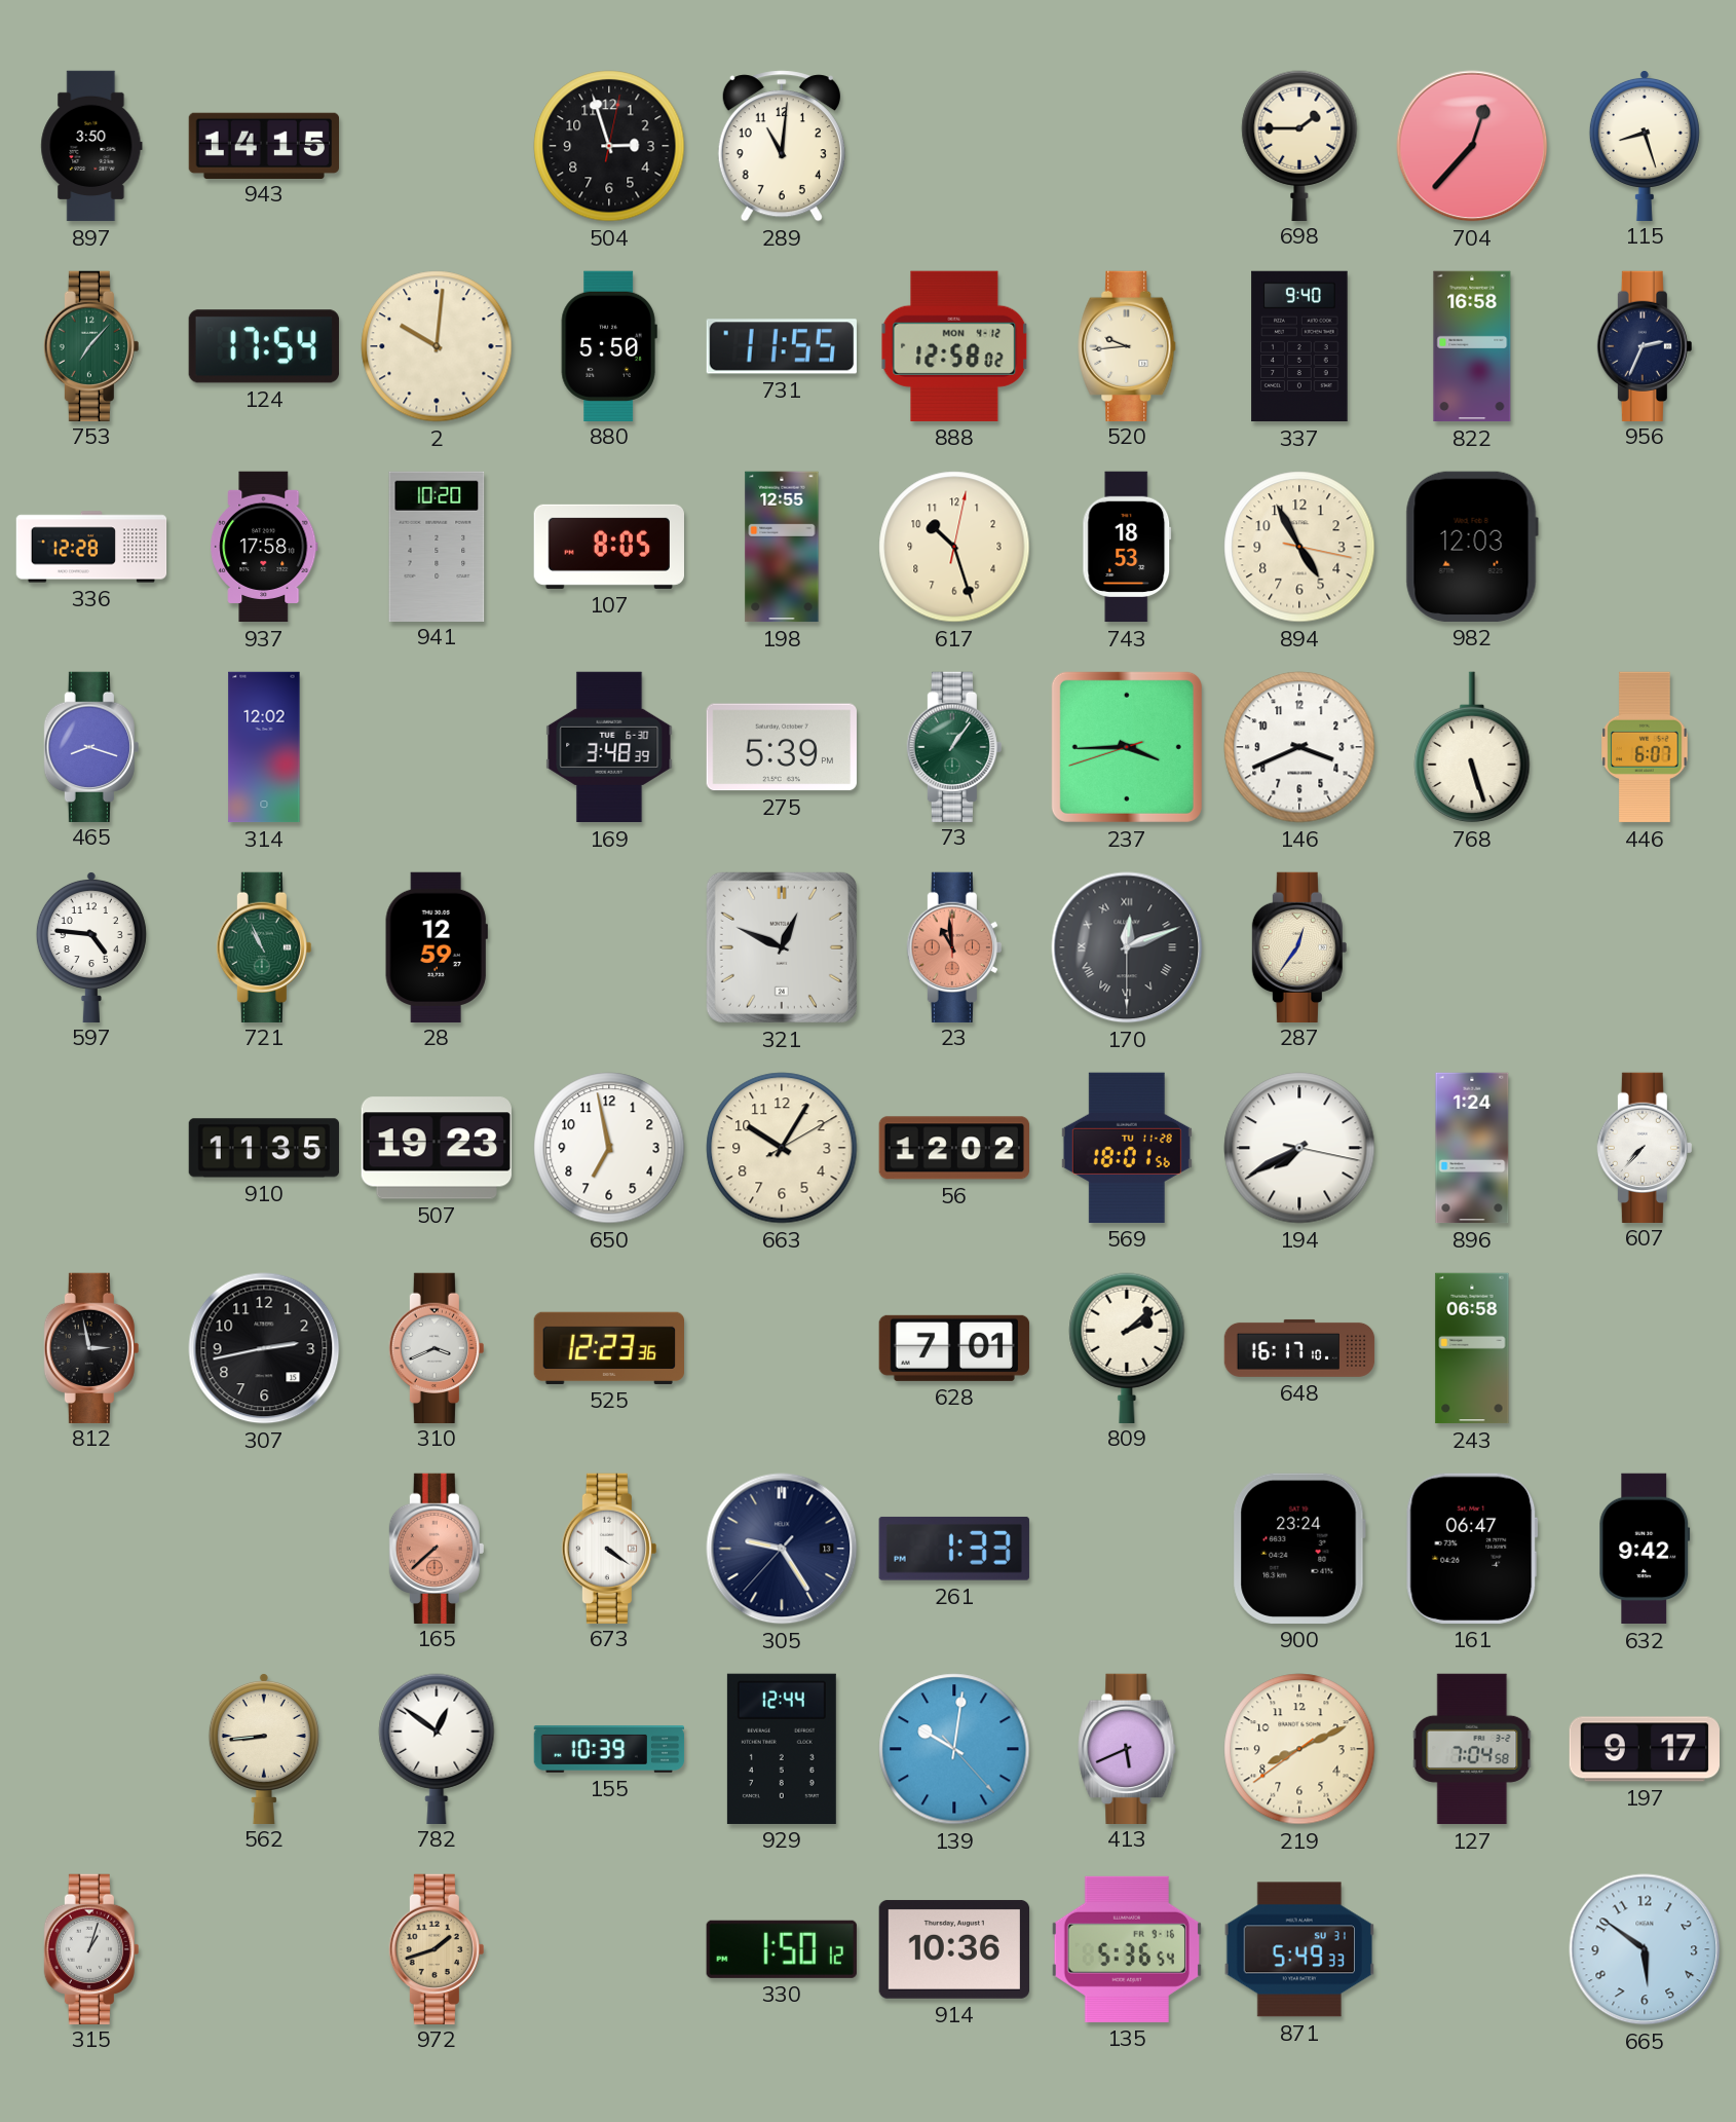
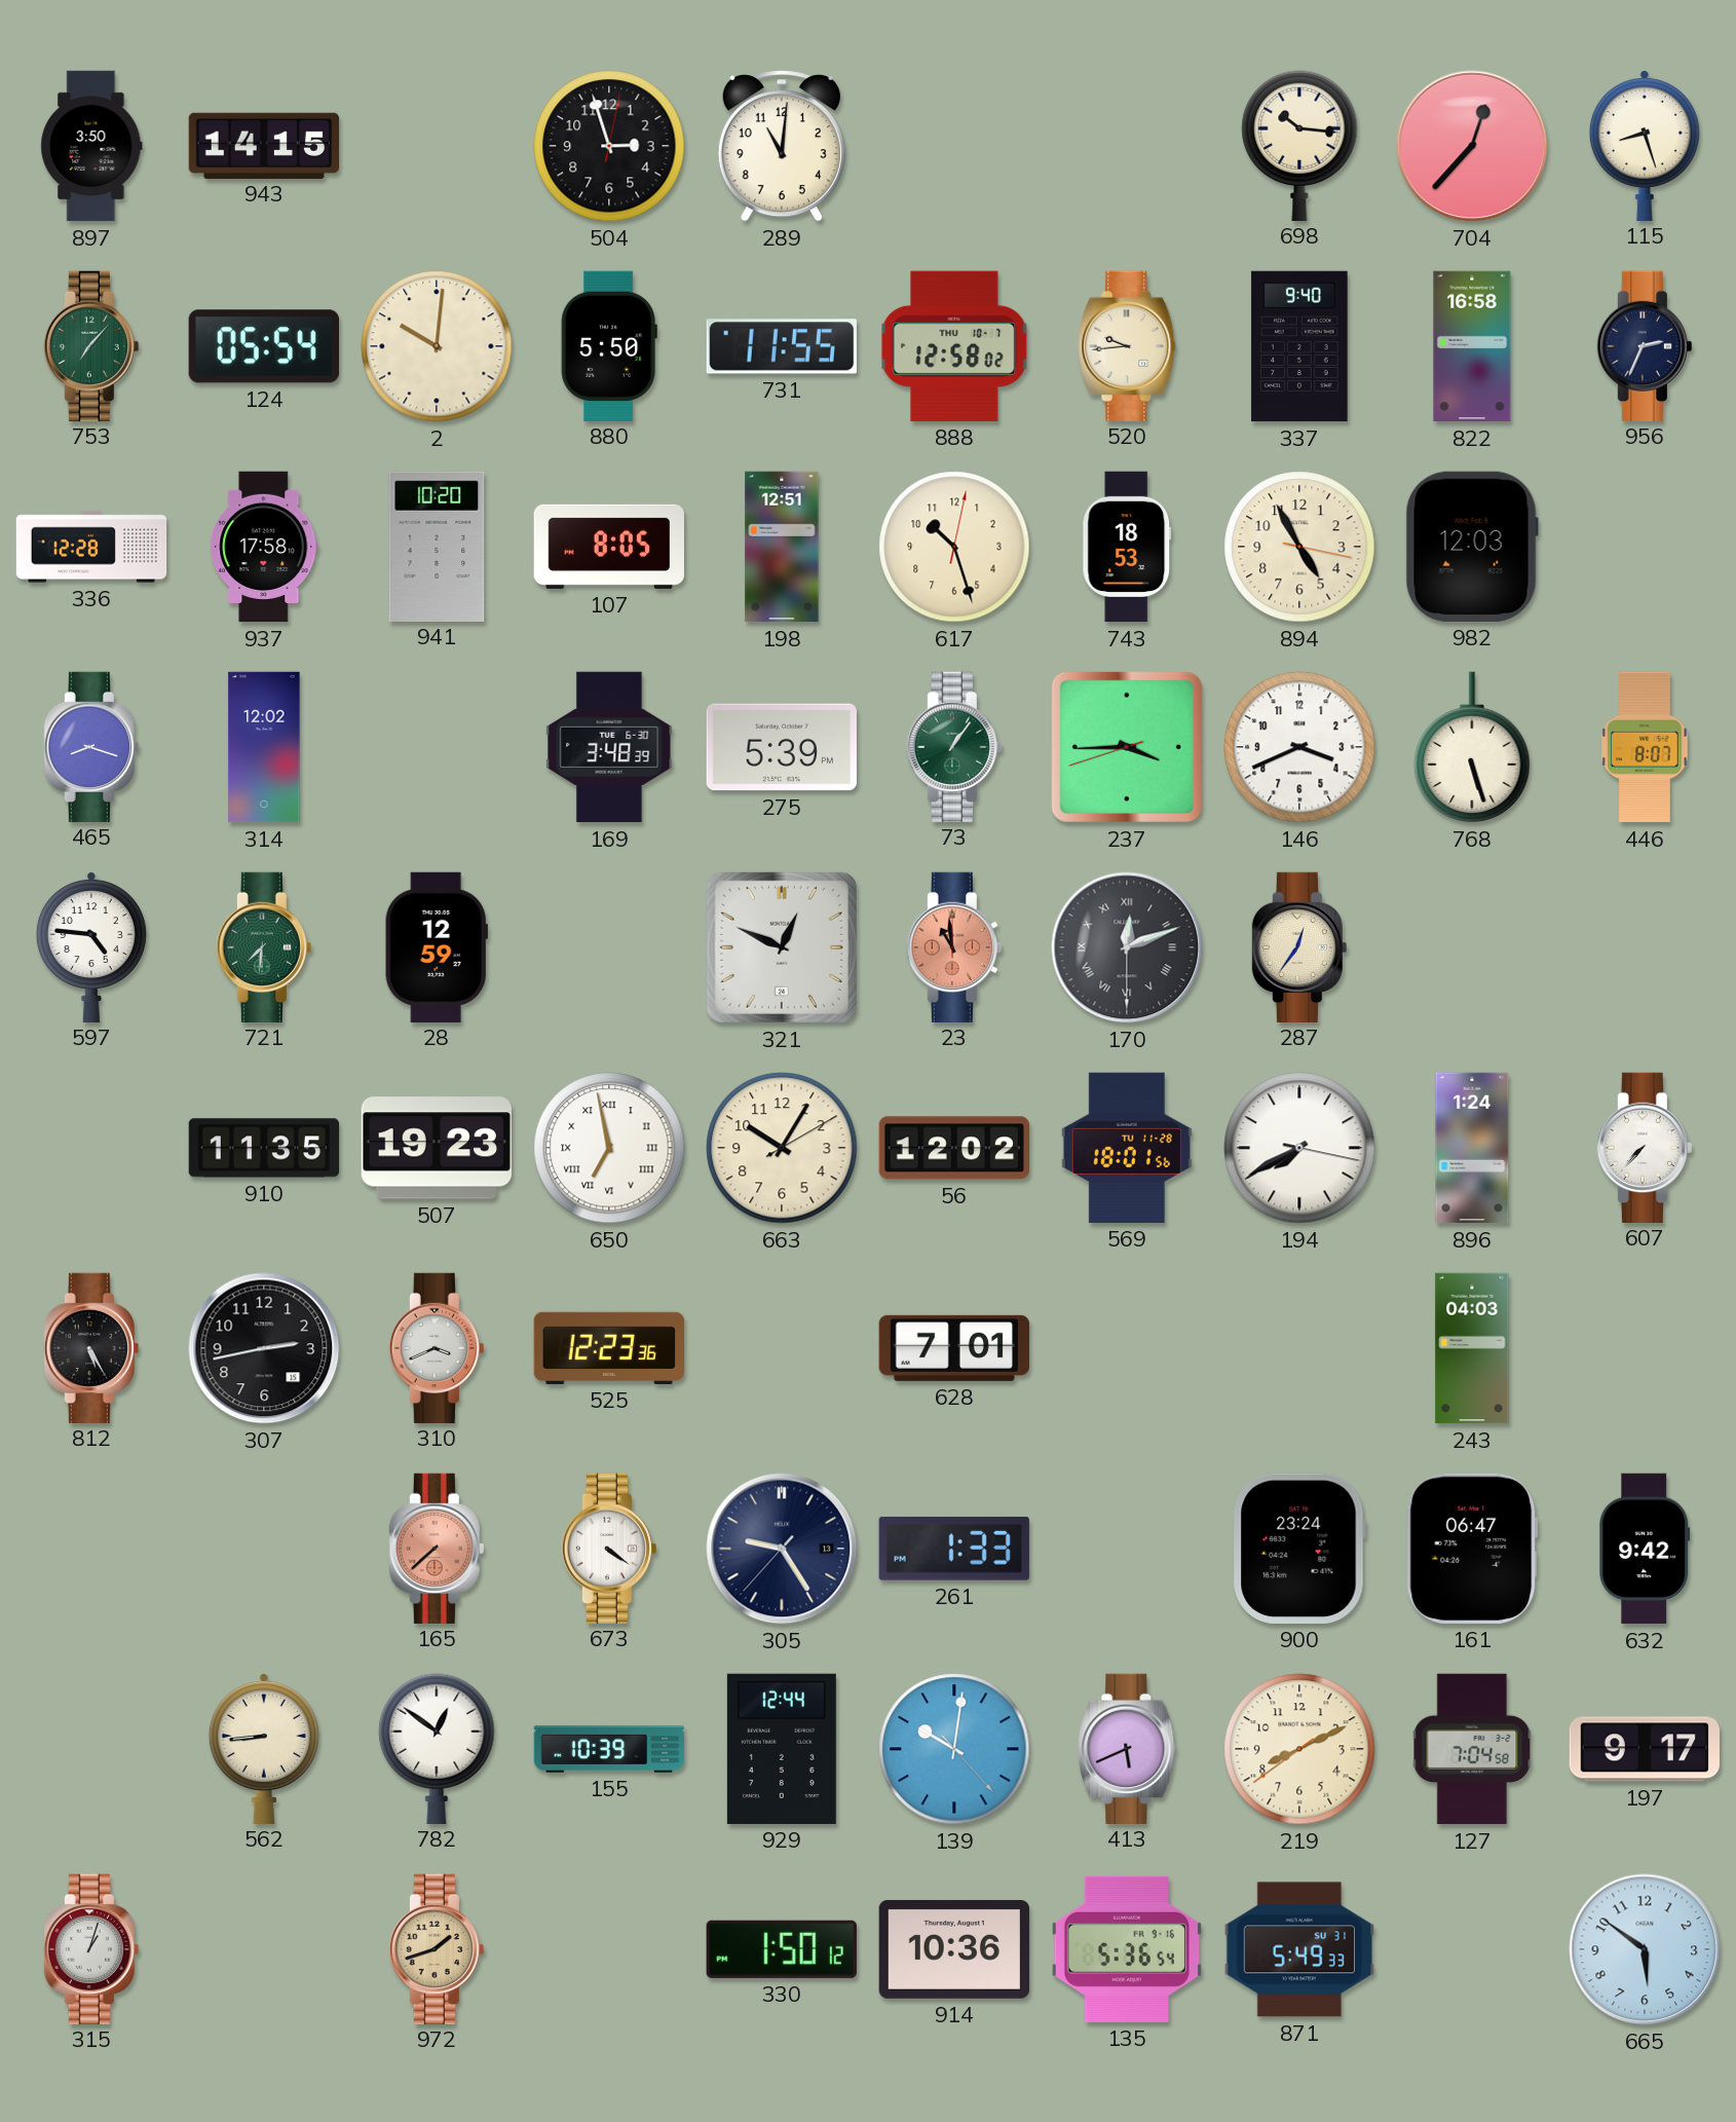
698: 1:45 -> 10:16 (1299, 145)
124: 17:54 -> 05:54 (264, 346)
888 date: MON 4-12 -> THU 10-7 (954, 346)
198: 12:55 -> 12:51 (782, 547)
446: 6:07 -> 8:07 (1645, 747)
721: 10:56 -> 7:31 (264, 946)
650 numerals: Arabic -> Roman (609, 1148)
812: 2:58 -> 5:25 (91, 1347)
809: 2:08 -> none (1127, 1347)
648: 16:17 -> none (1299, 1348)
243: 06:58 -> 04:03 (1472, 1348)
